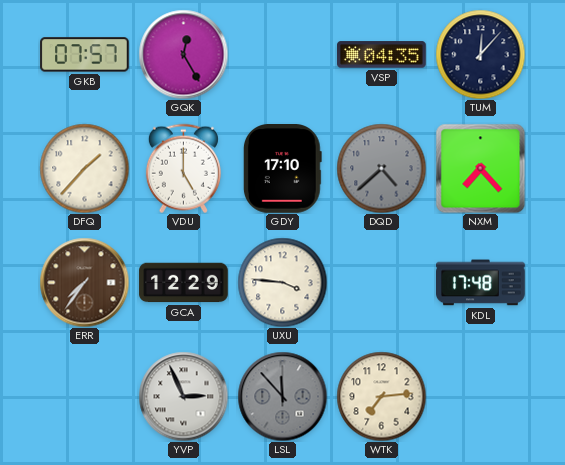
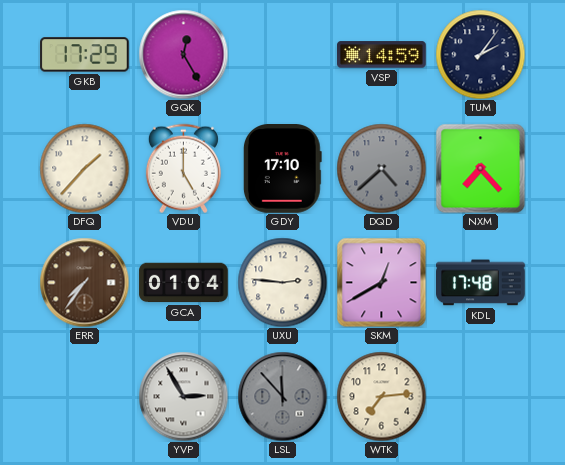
GKB: 07:57 -> 17:29 (85, 55)
VSP: 04:35 -> 14:59 (382, 55)
TUM: 12:07 -> 2:06 (480, 54)
GCA: 12:29 -> 01:04 (184, 283)
UXU: 3:46 -> 2:46 (282, 282)
SKM: none -> 12:40 (381, 282)
YVP: 2:56 -> 2:55 (183, 396)
